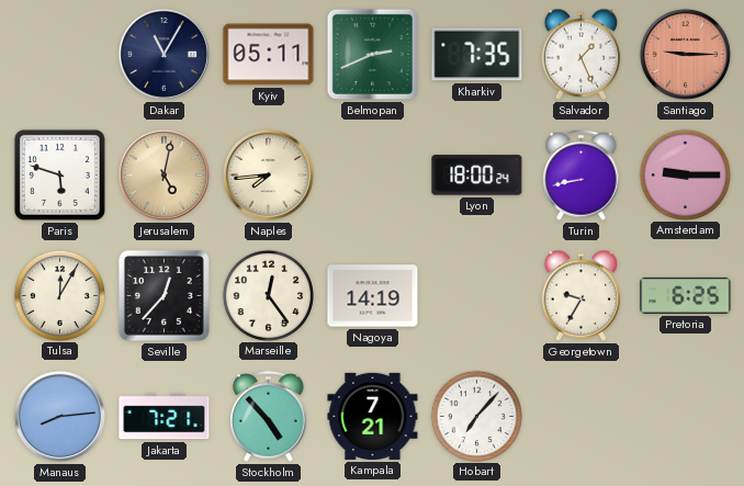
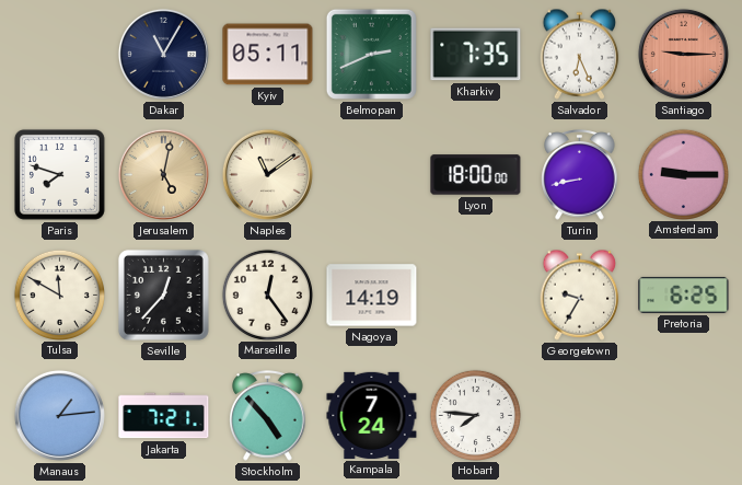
Salvador: 1:26 -> 6:26 (580, 54)
Paris: 5:48 -> 7:48 (59, 174)
Naples: 7:44 -> 11:09 (267, 174)
Lyon: 18:00:24 -> 18:00:00 (476, 175)
Tulsa: 12:05 -> 11:50 (59, 295)
Manaus: 8:14 -> 1:14 (59, 415)
Kampala: 7:21 -> 7:24 (372, 415)
Hobart: 7:07 -> 7:46 (475, 415)
